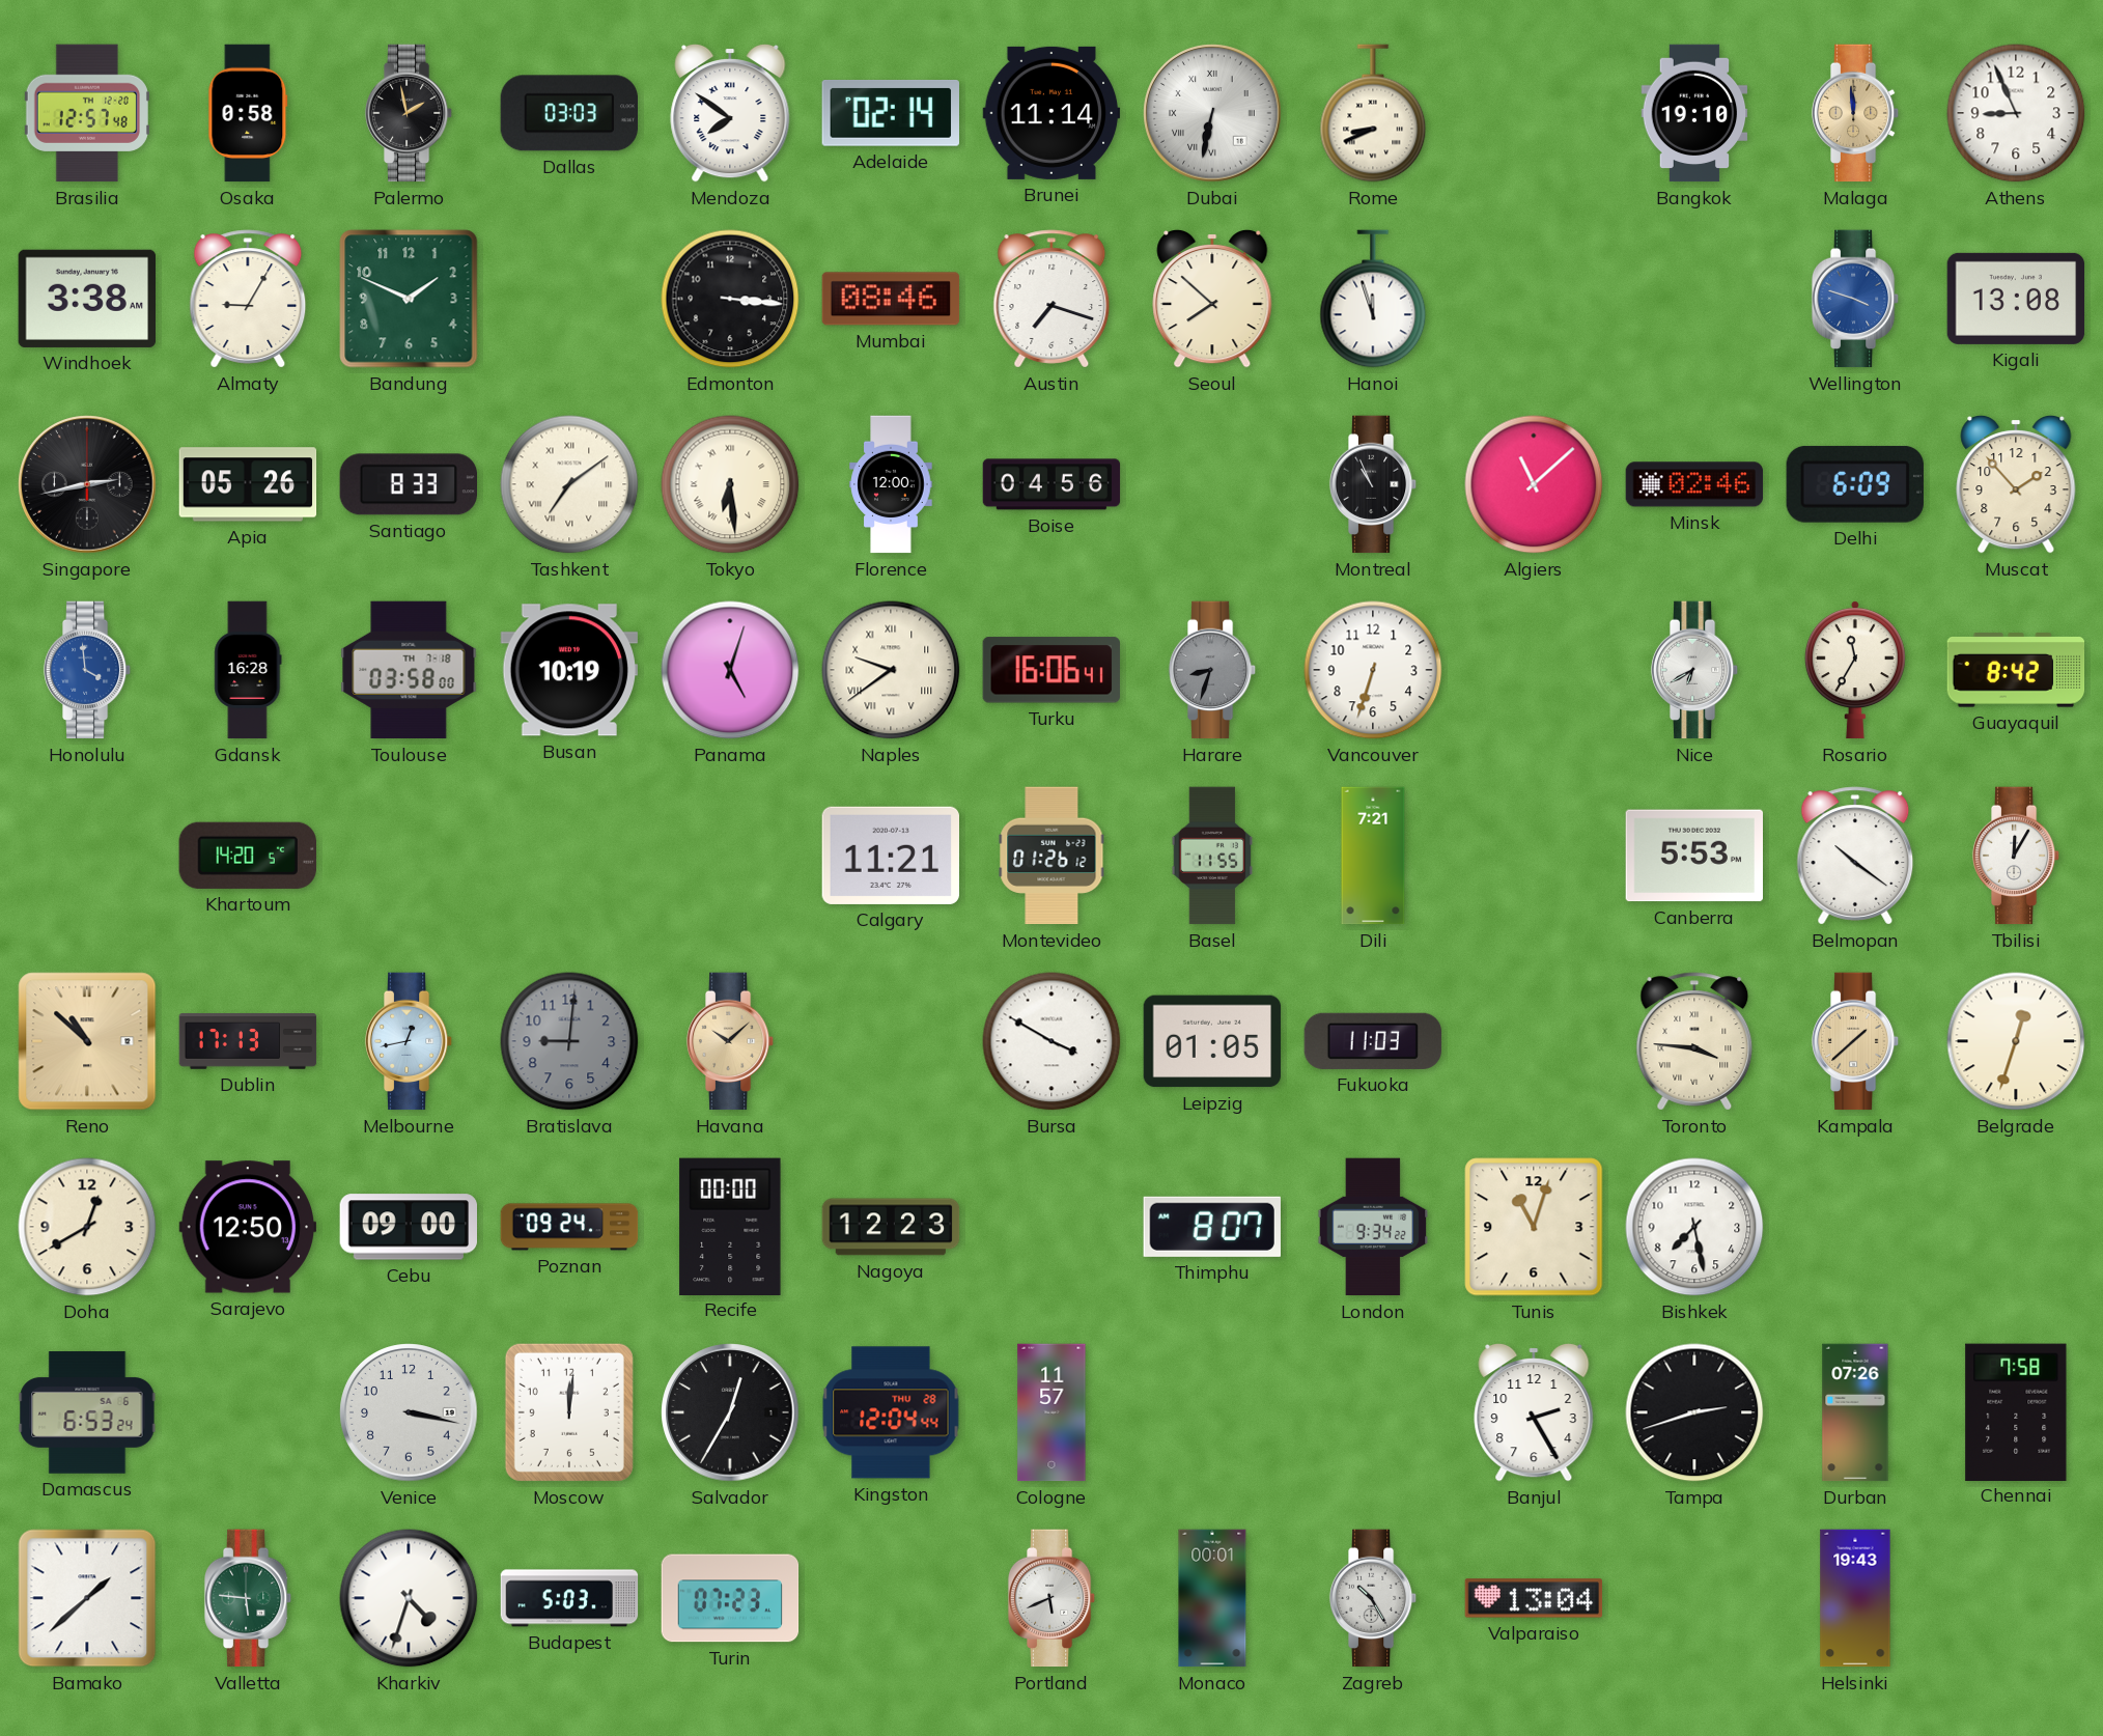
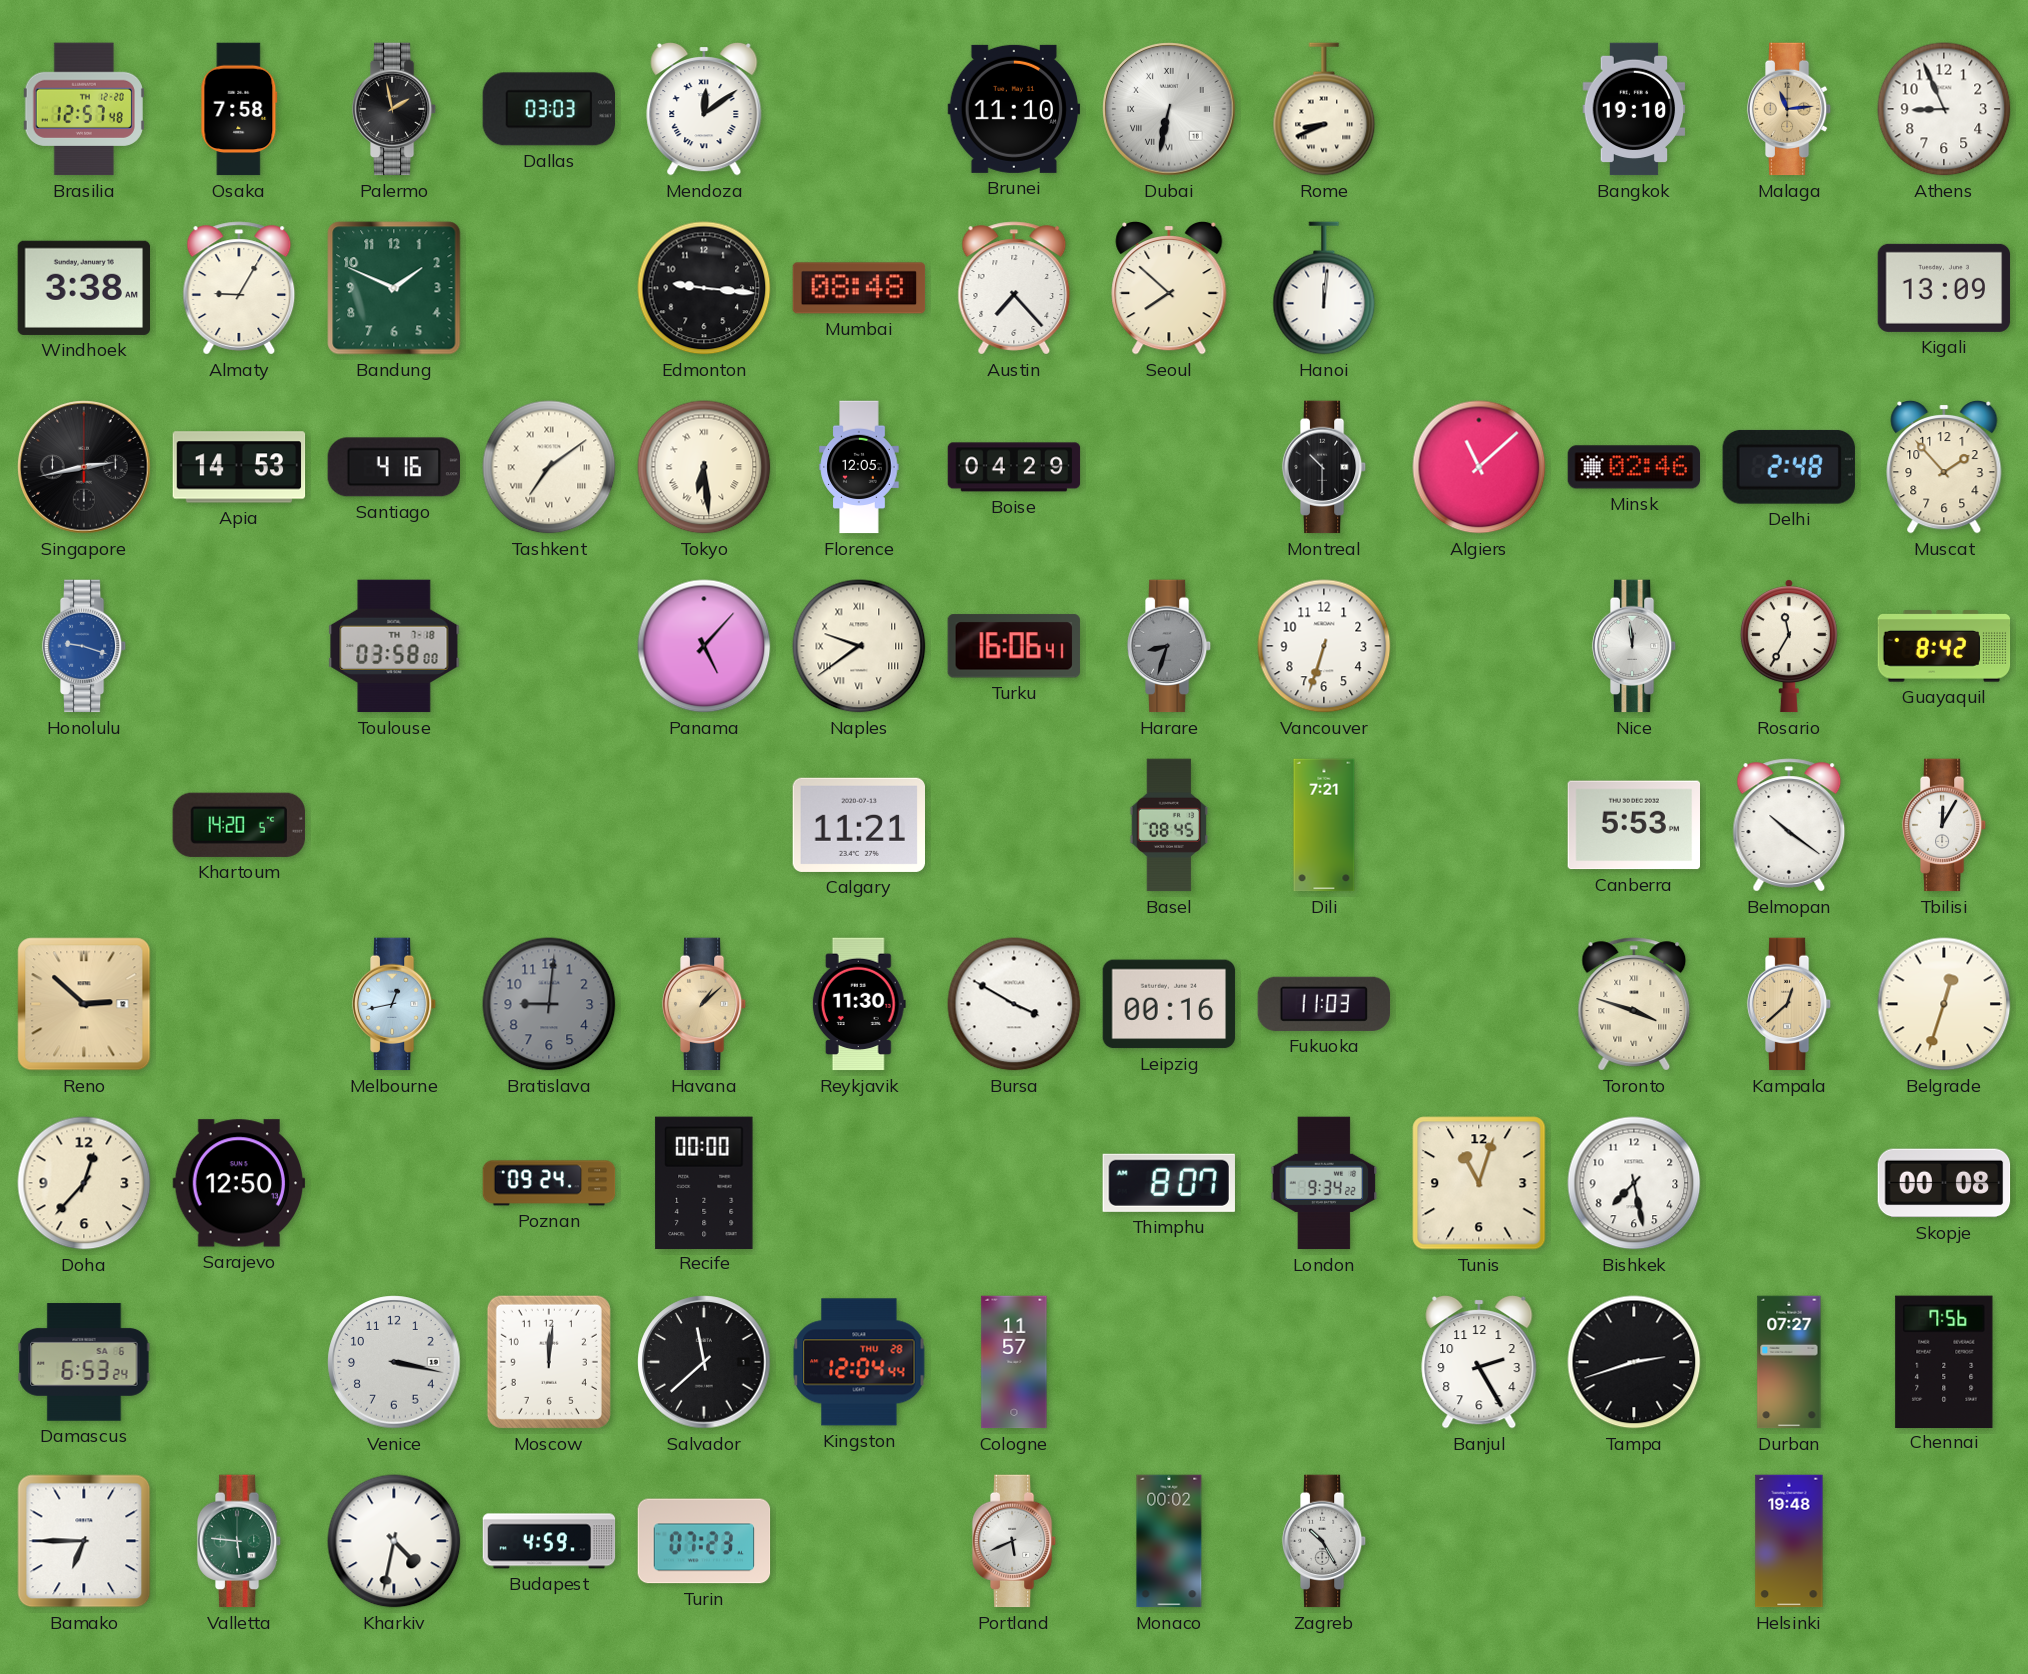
Osaka: 0:58 -> 7:58 (239, 109)
Mendoza: 7:51 -> 12:09 (704, 109)
Adelaide: 02:14 -> none (890, 113)
Brunei: 11:14 -> 11:10 (1014, 109)
Malaga: 11:59 -> 11:14 (1789, 109)
Edmonton: 3:16 -> 9:16 (704, 288)
Mumbai: 08:46 -> 08:48 (859, 288)
Austin: 7:18 -> 7:23 (1014, 288)
Hanoi: 11:57 -> 12:01 (1324, 288)
Wellington: 3:48 -> none (1855, 299)
Kigali: 13:08 -> 13:09 (1944, 288)
Apia: 05:26 -> 14:53 (239, 467)
Santiago: 8:33 -> 4:16 (393, 467)
Florence: 12:00 -> 12:05 (859, 467)
Boise: 04:56 -> 04:29 (1014, 467)
Montreal: 10:56 -> 10:30 (1324, 467)
Delhi: 6:09 -> 2:48 (1789, 467)
Honolulu: 3:59 -> 9:18 (84, 646)
Gdansk: 16:28 -> none (248, 670)
Busan: 10:19 -> none (569, 670)
Panama: 5:03 -> 5:07 (704, 646)
Nice: 6:40 -> 11:59 (1634, 646)
Montevideo: 01:26 -> none (1051, 856)
Basel: 11:55 -> 08:45 (1169, 825)
Reno: 10:52 -> 2:52 (84, 1004)
Dublin: 17:13 -> none (248, 1041)
Havana: 10:08 -> 1:08 (704, 1004)
Reykjavik: none -> 11:30 (859, 1004)
Leipzig: 01:05 -> 00:16 (1169, 1004)
Toronto: 3:46 -> 3:48 (1634, 1004)
Kampala: 1:38 -> 12:38 (1789, 1004)
Doha: 12:40 -> 12:37 (84, 1183)
Cebu: 09:00 -> none (408, 1227)
Nagoya: 12:23 -> none (891, 1227)
Skopje: none -> 00:08 (1944, 1183)
Salvador: 12:35 -> 11:38 (704, 1362)
Durban: 07:26 -> 07:27 (1789, 1362)
Chennai: 7:58 -> 7:56 (1944, 1361)
Bamako: 1:38 -> 6:45 (84, 1541)
Kharkiv: 4:33 -> 4:32 (394, 1541)
Budapest: 5:03 -> 4:59 (549, 1541)
Monaco: 00:01 -> 00:02 (1169, 1541)
Valparaiso: 13:04 -> none (1534, 1598)
Helsinki: 19:43 -> 19:48 (1789, 1541)
